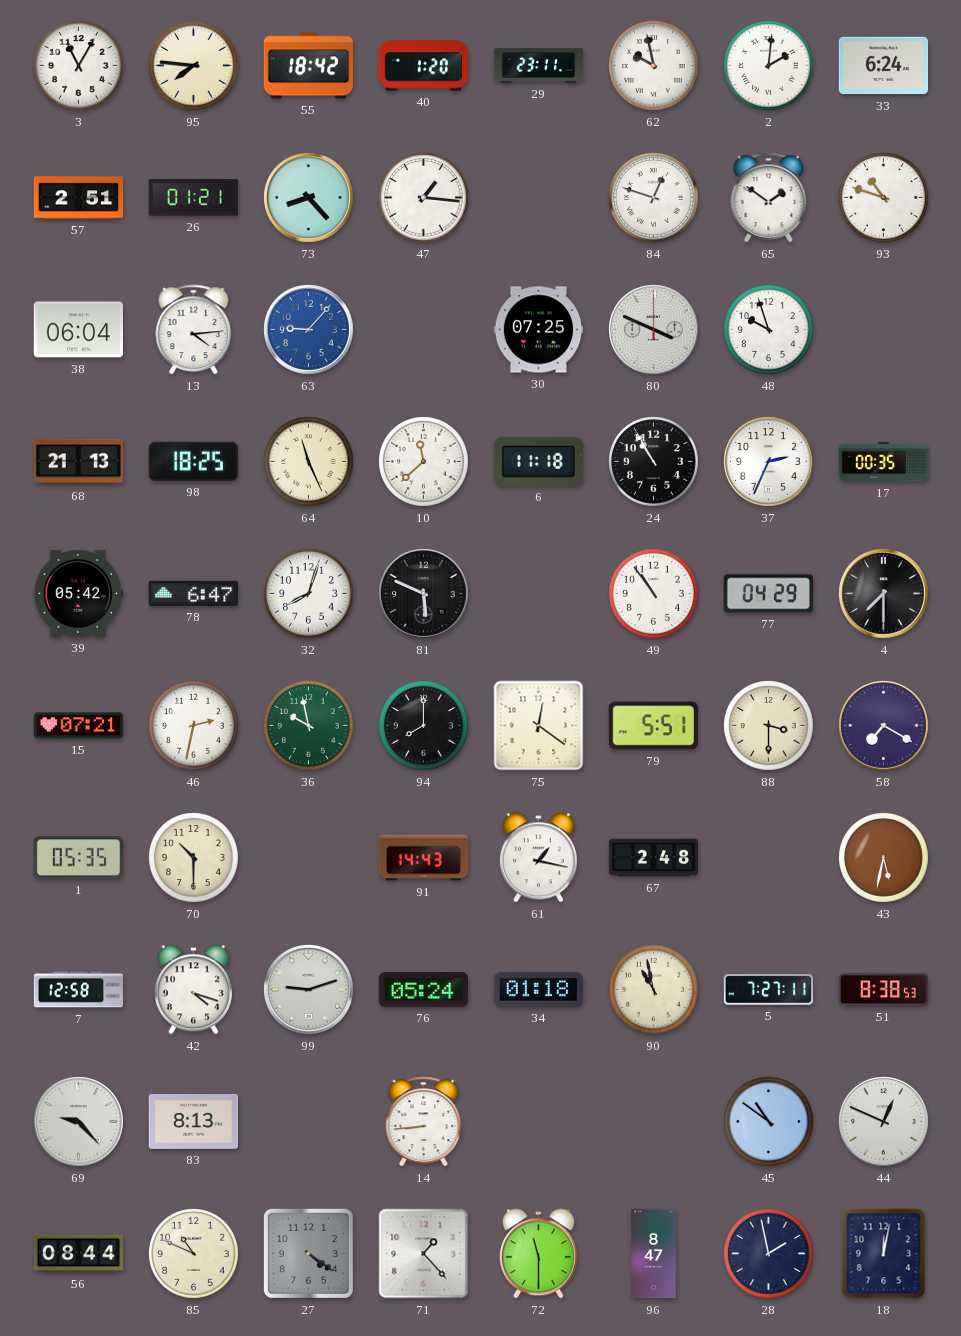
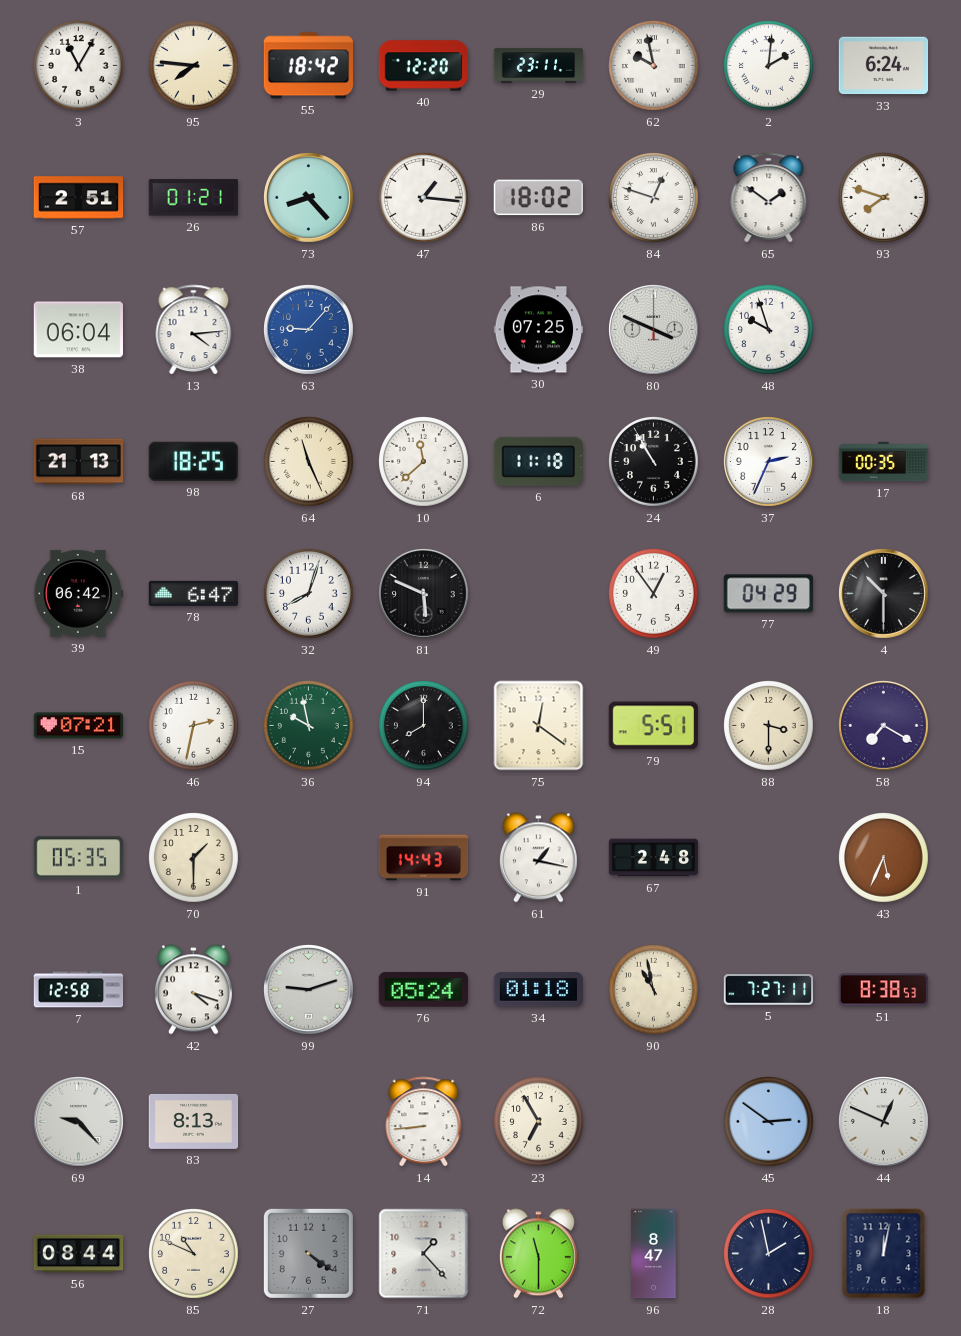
40: 1:20 -> 12:20 (424, 66)
86: none -> 18:02 (538, 198)
93: 10:48 -> 7:48 (884, 198)
39: 05:42 -> 06:42 (79, 593)
49: 10:54 -> 12:54 (654, 594)
4: 7:30 -> 10:30 (884, 594)
70: 10:30 -> 1:30 (194, 858)
43: 5:32 -> 5:34 (884, 858)
23: none -> 6:55 (539, 1122)
45: 10:51 -> 2:51 (769, 1122)
